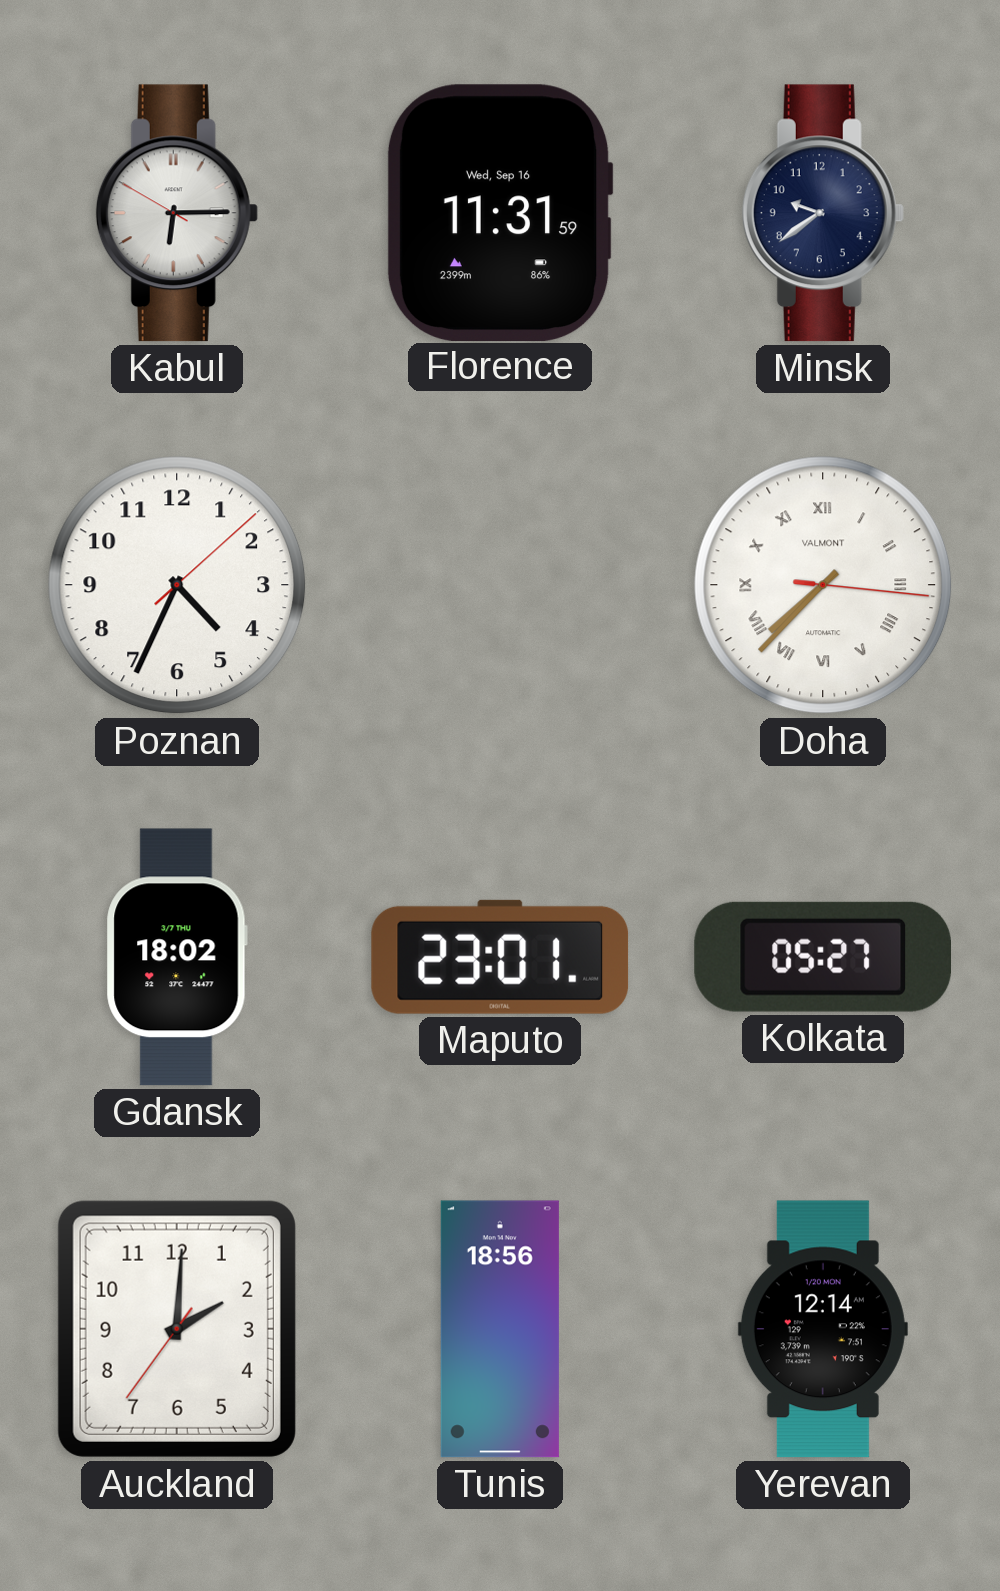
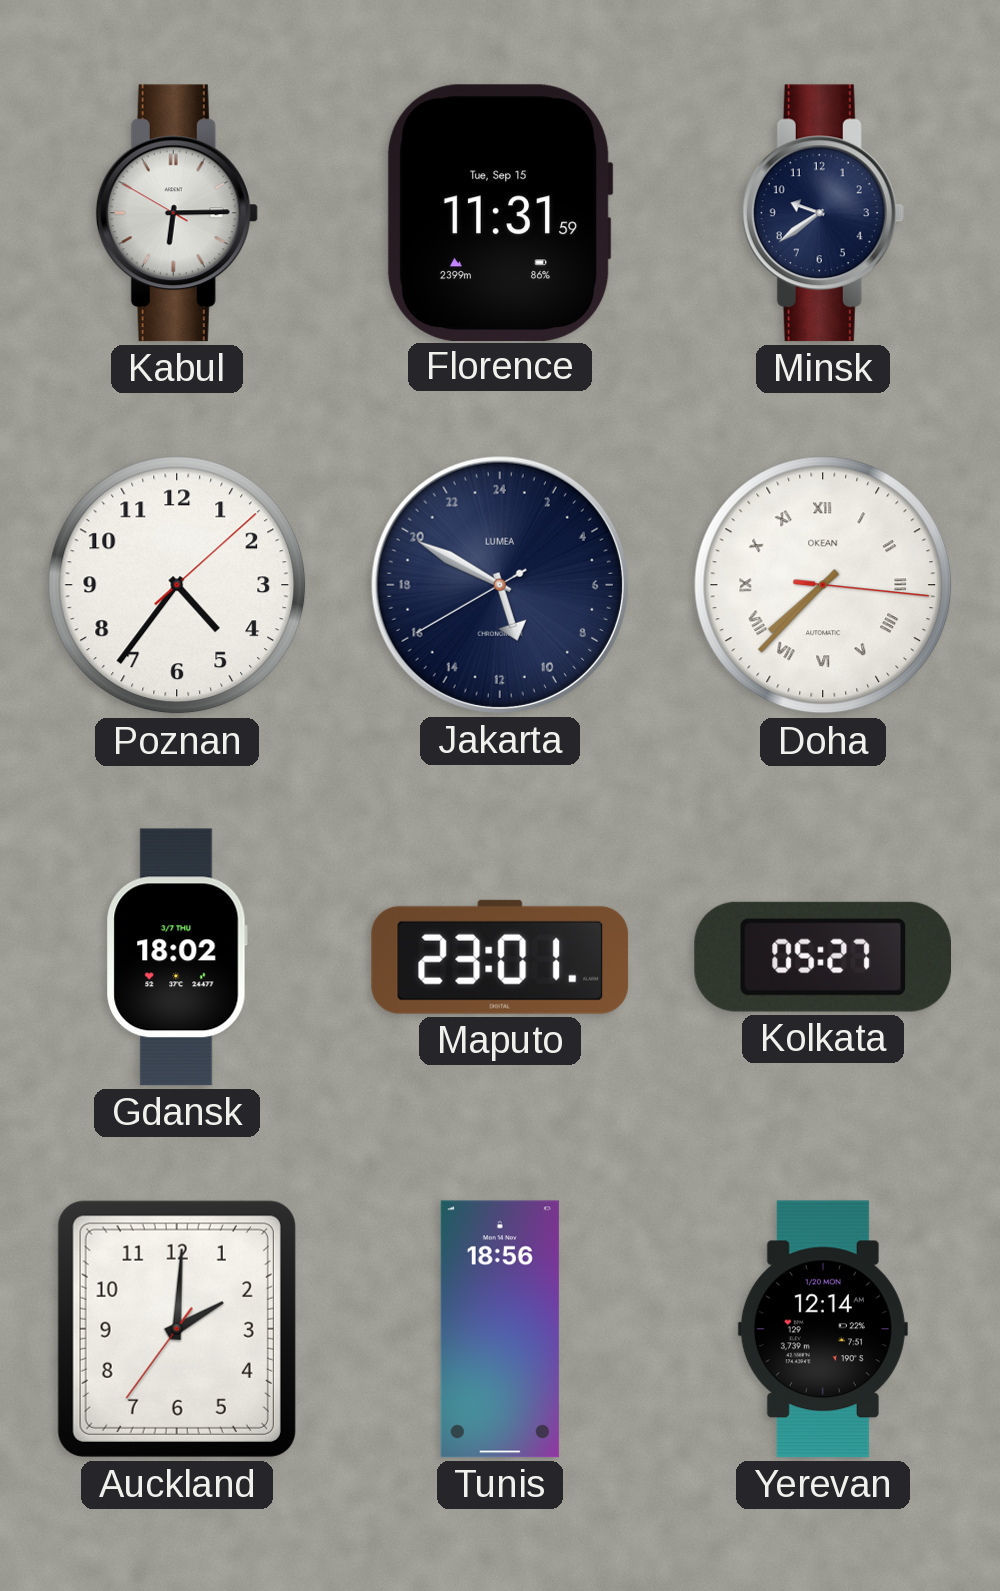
Florence date: Wed, Sep 16 -> Tue, Sep 15 (500, 212)
Poznan: 4:34 -> 4:36 (177, 585)
Jakarta: none -> 10:49 (500, 585)
Doha brand: VALMONT -> OKEAN (823, 585)
